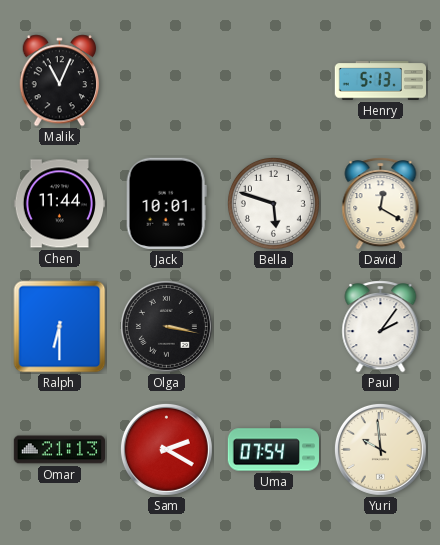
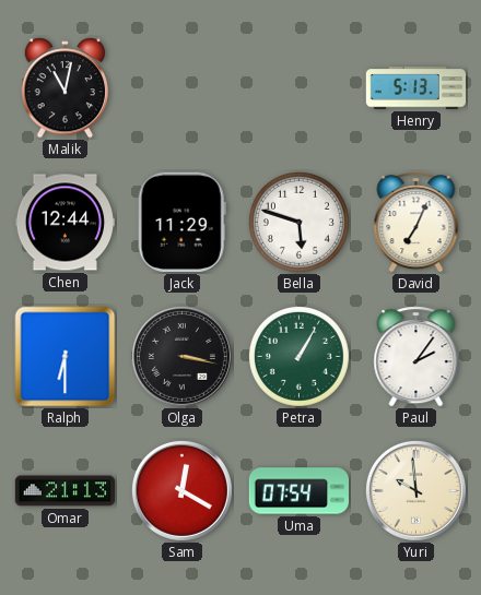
Malik: 11:04 -> 11:02 (66, 88)
Chen: 11:44 -> 12:44 (64, 223)
Jack: 10:01 -> 11:29 (181, 222)
David: 12:20 -> 7:04 (417, 223)
Petra: none -> 1:05 (298, 356)
Sam: 2:20 -> 12:20 (181, 490)
